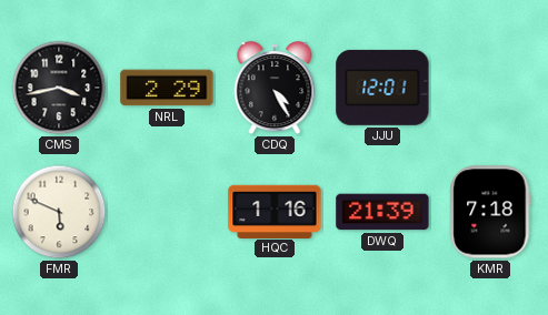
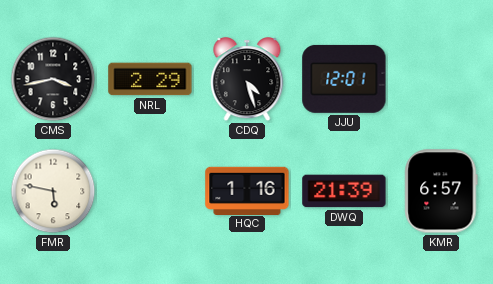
CDQ: 4:25 -> 4:27 (247, 80)
FMR: 5:49 -> 5:47 (53, 191)
KMR: 7:18 -> 6:57 (441, 191)
